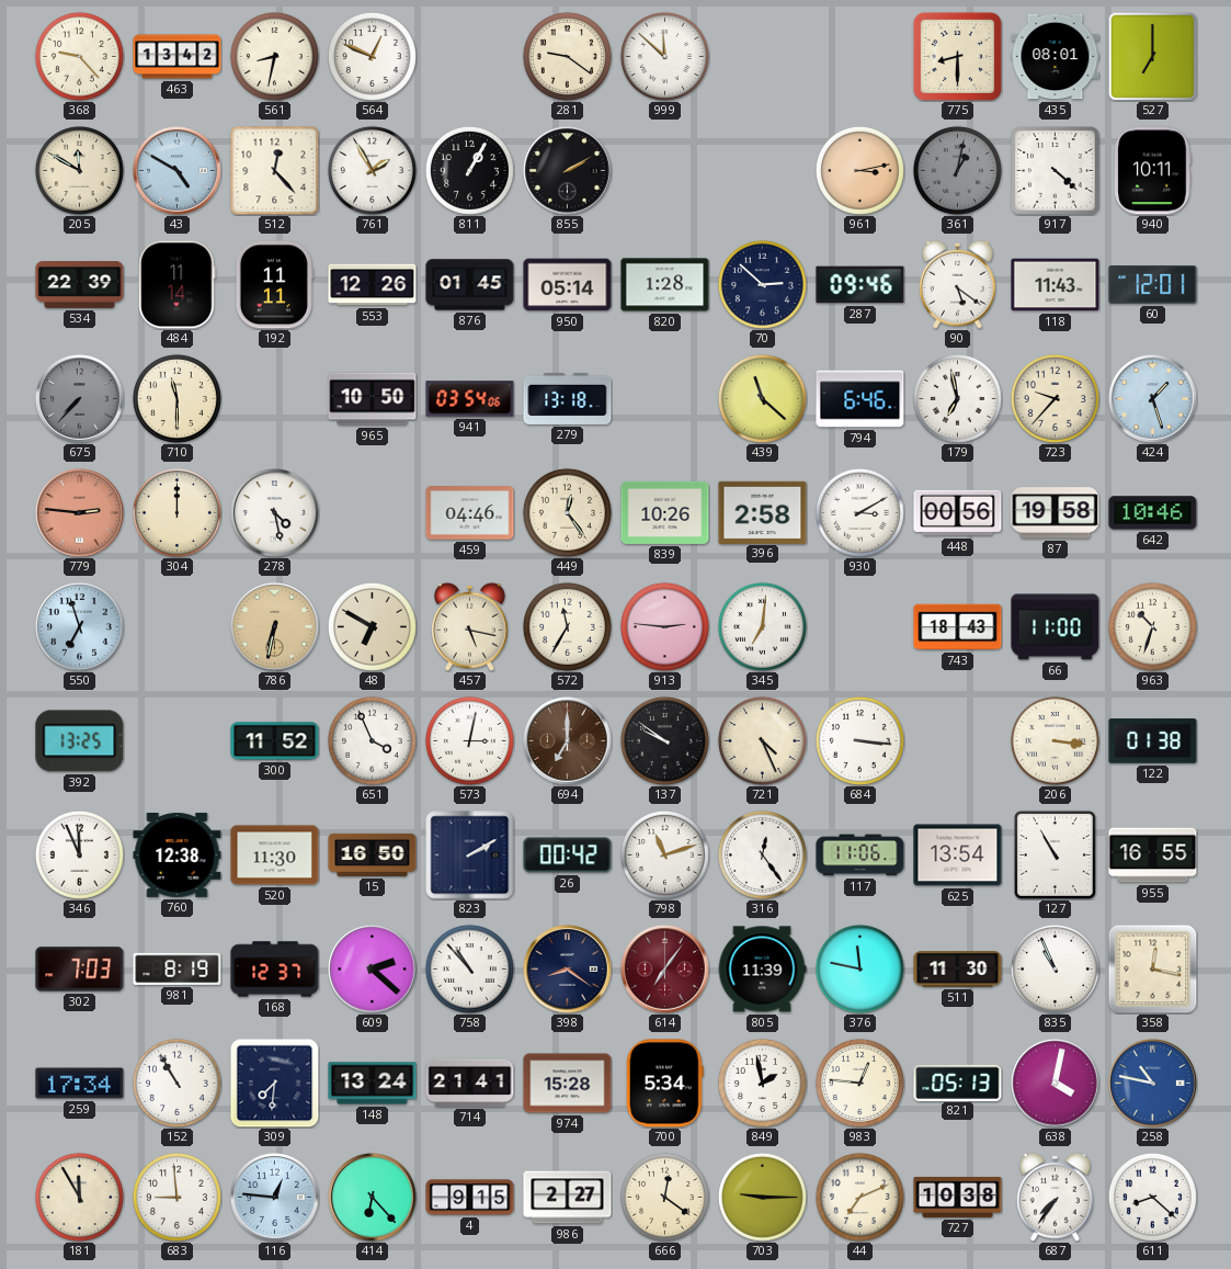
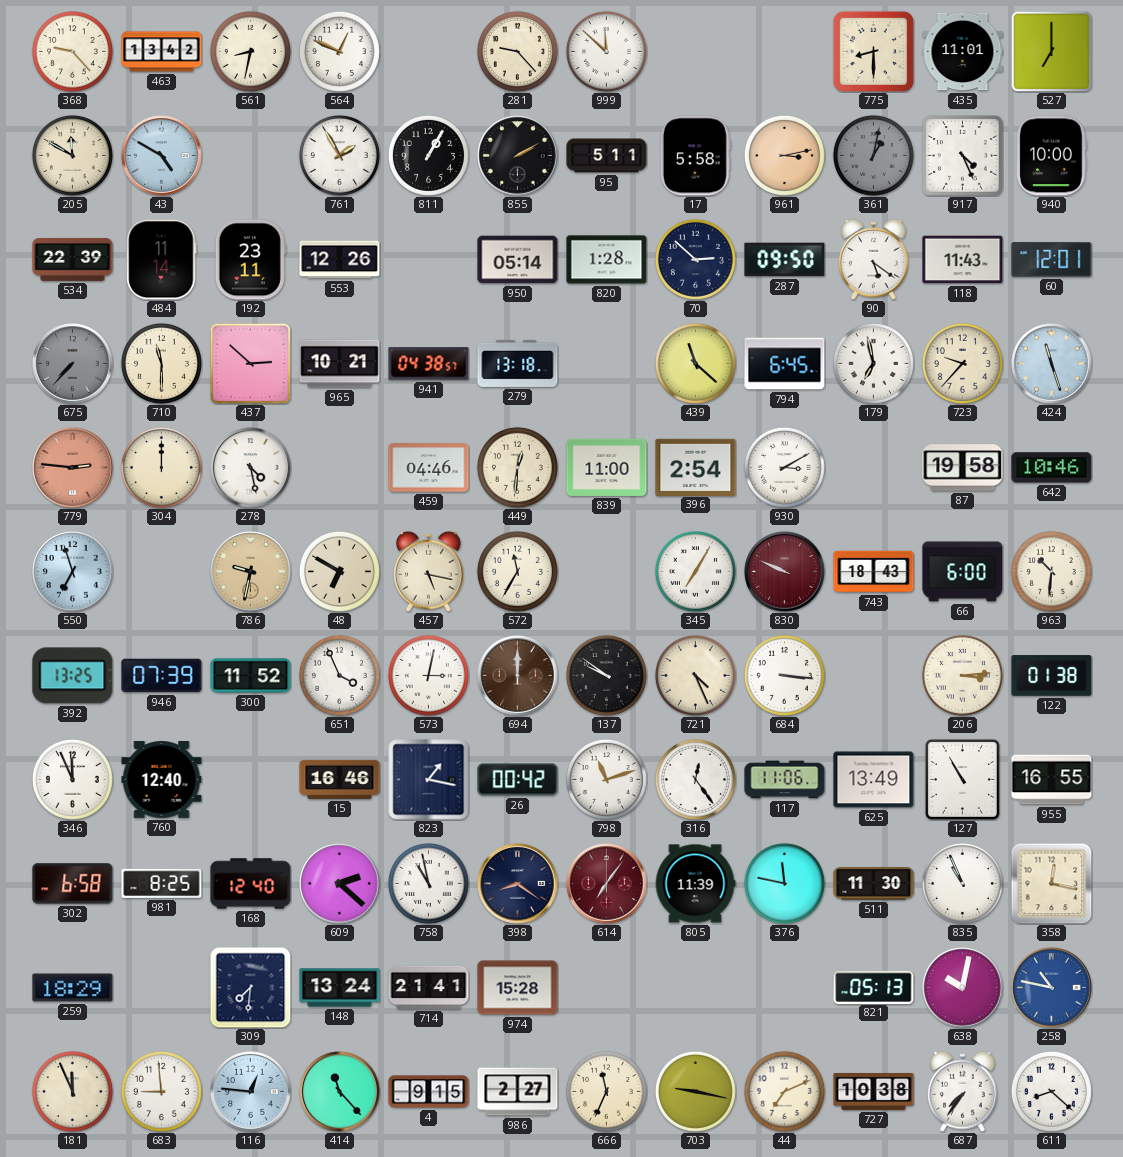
281: 9:21 -> 9:23 (517, 51)
435: 08:01 -> 11:01 (963, 52)
512: 12:23 -> none (274, 170)
95: none -> 5:11 (607, 156)
17: none -> 5:58 (695, 156)
917: 4:22 -> 4:26 (963, 156)
940: 10:11 -> 10:00 (1052, 156)
192: 11:11 -> 23:11 (250, 260)
876: 01:45 -> none (470, 285)
287: 09:46 -> 09:50 (785, 260)
437: none -> 2:52 (250, 363)
965: 10:50 -> 10:21 (340, 364)
941: 03:54 -> 04:38 (429, 364)
794: 6:46 -> 6:45 (785, 364)
424: 1:27 -> 11:27 (1052, 364)
449: 12:24 -> 12:31 (517, 467)
839: 10:26 -> 11:00 (607, 467)
396: 2:58 -> 2:54 (696, 467)
448: 00:56 -> none (958, 513)
786: 6:32 -> 9:32 (251, 572)
913: 2:46 -> none (664, 626)
345: 7:01 -> 7:05 (695, 571)
830: none -> 9:49 (785, 572)
66: 11:00 -> 6:00 (963, 572)
963: 10:33 -> 10:31 (1051, 571)
946: none -> 07:39 (162, 676)
694: 7:00 -> 12:00 (518, 676)
206: 3:16 -> 3:14 (962, 675)
760: 12:38 -> 12:40 (162, 780)
520: 11:30 -> none (275, 856)
15: 16:50 -> 16:46 (340, 779)
823: 2:10 -> 1:17 (429, 780)
625: 13:54 -> 13:49 (874, 780)
302: 7:03 -> 6:58 (73, 884)
981: 8:19 -> 8:25 (162, 883)
168: 12:37 -> 12:40 (251, 884)
758: 10:53 -> 10:58 (428, 883)
259: 17:34 -> 18:29 (73, 988)
152: 10:55 -> none (176, 1083)
700: 5:34 -> none (664, 1084)
849: 1:58 -> none (762, 1083)
983: 12:46 -> none (859, 1083)
638: 4:02 -> 10:02 (963, 988)
181: 11:55 -> 11:56 (72, 1091)
414: 6:23 -> 11:23 (340, 1092)
666: 12:21 -> 11:34 (606, 1091)
703: 9:15 -> 9:17 (695, 1091)
